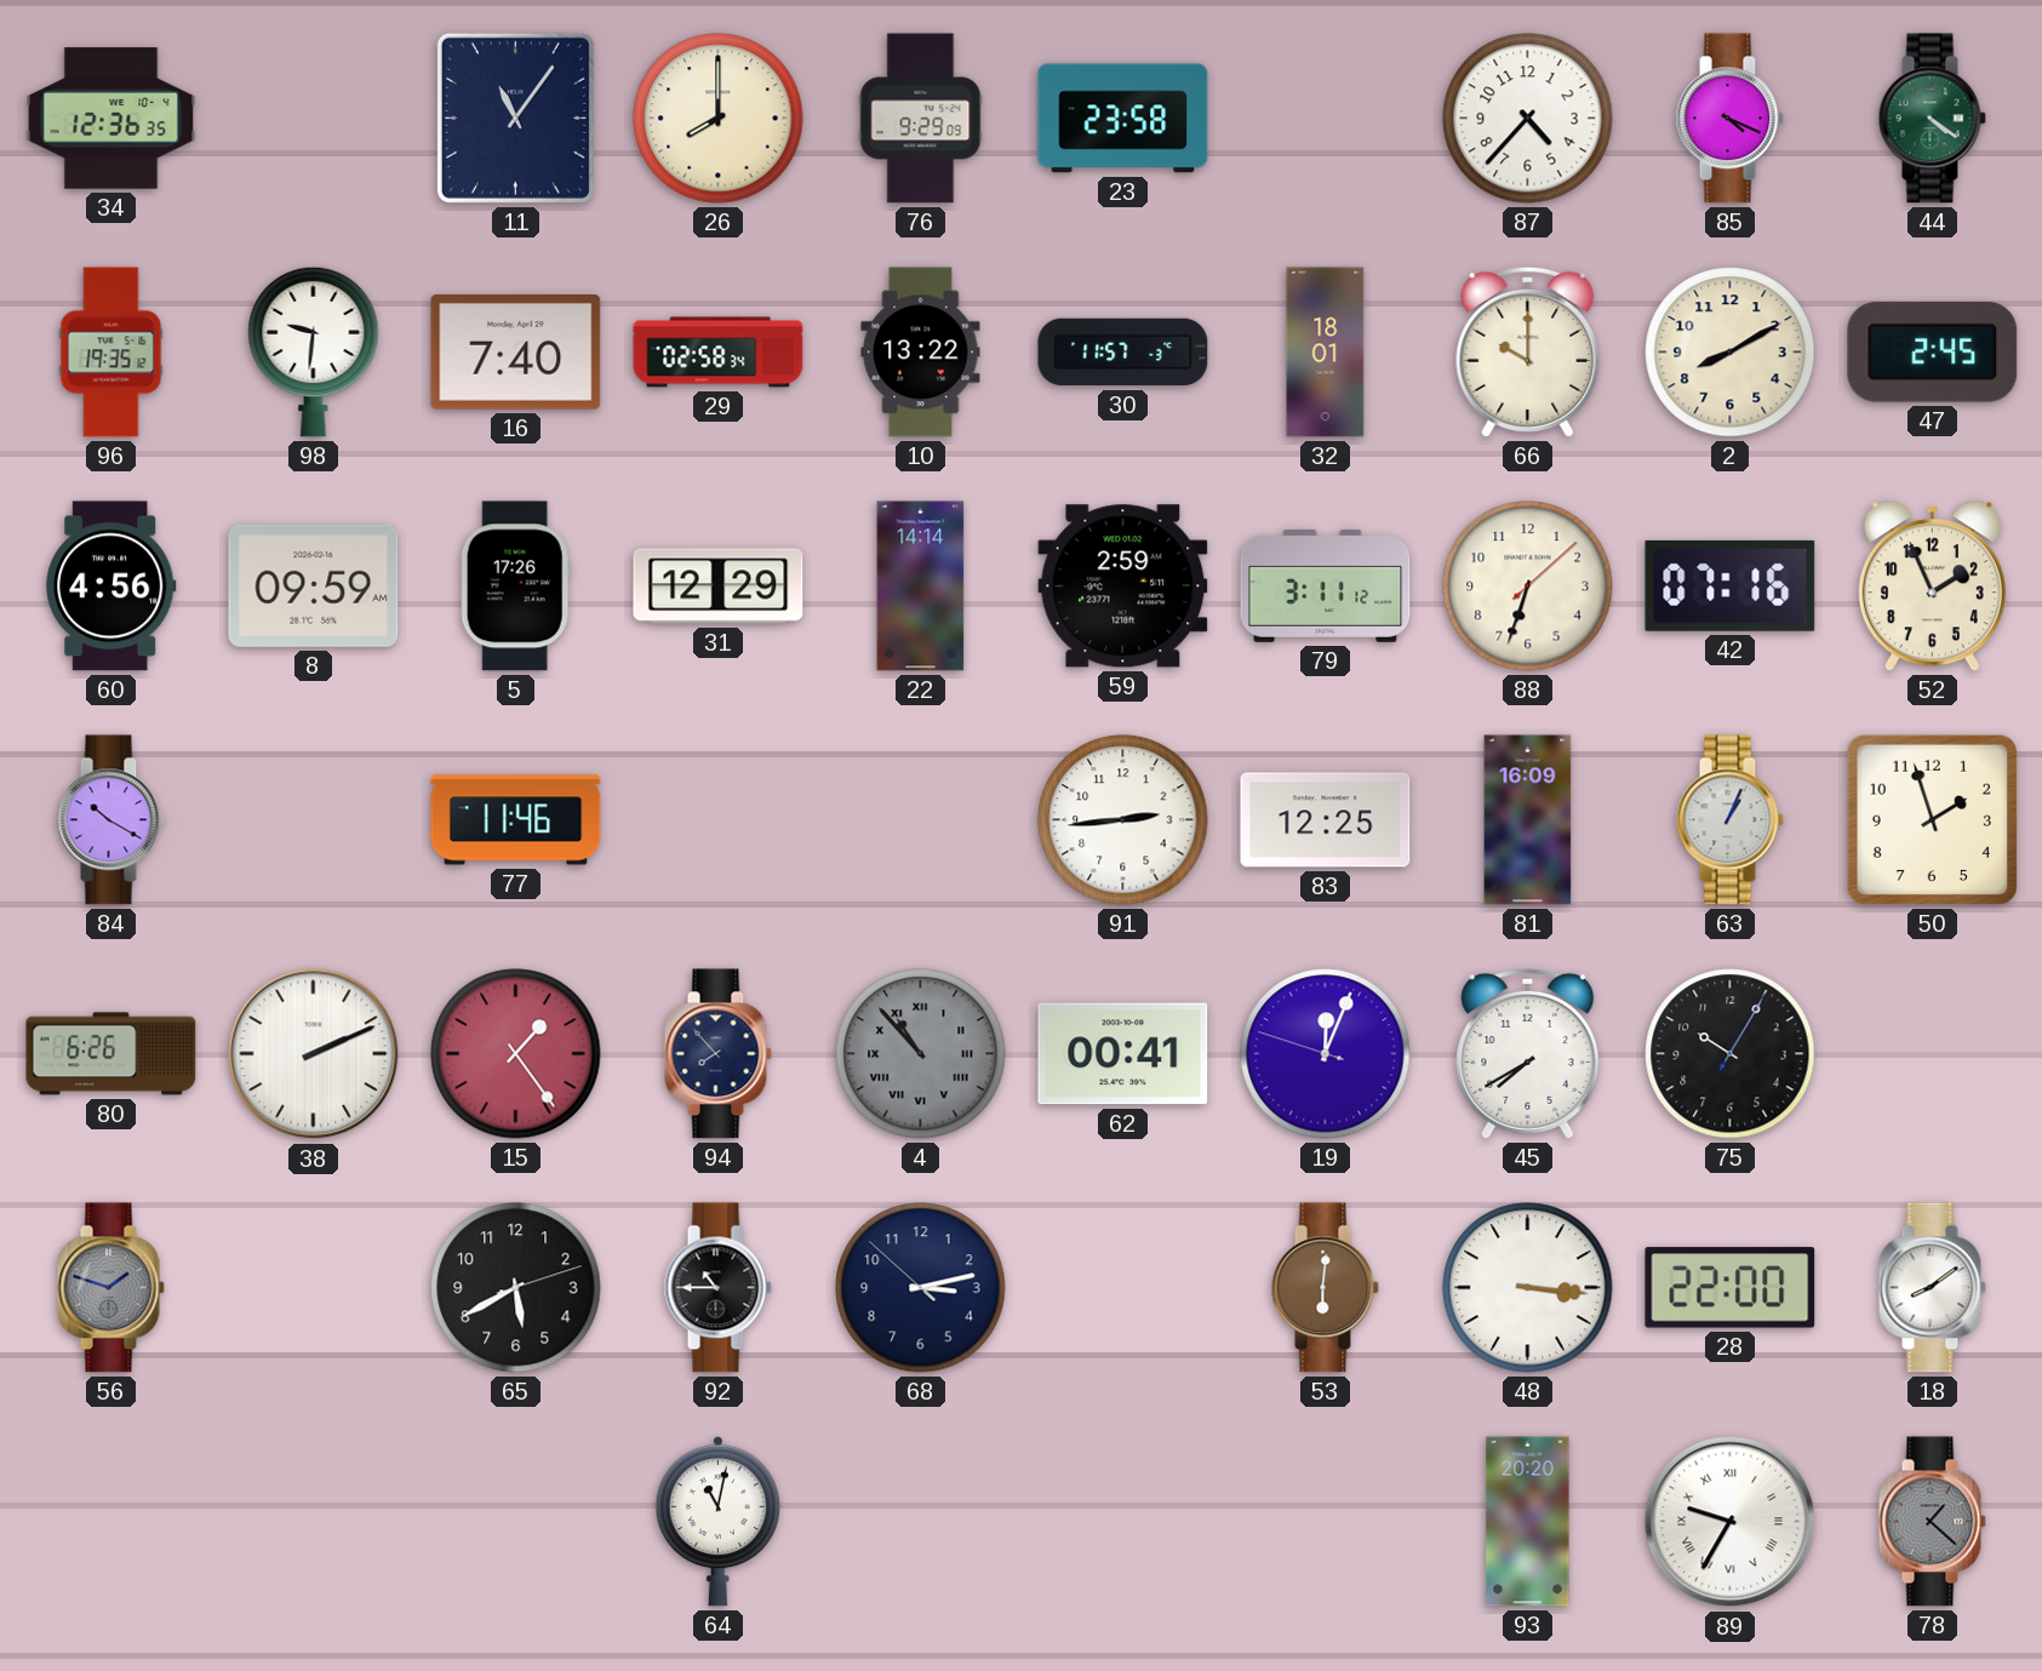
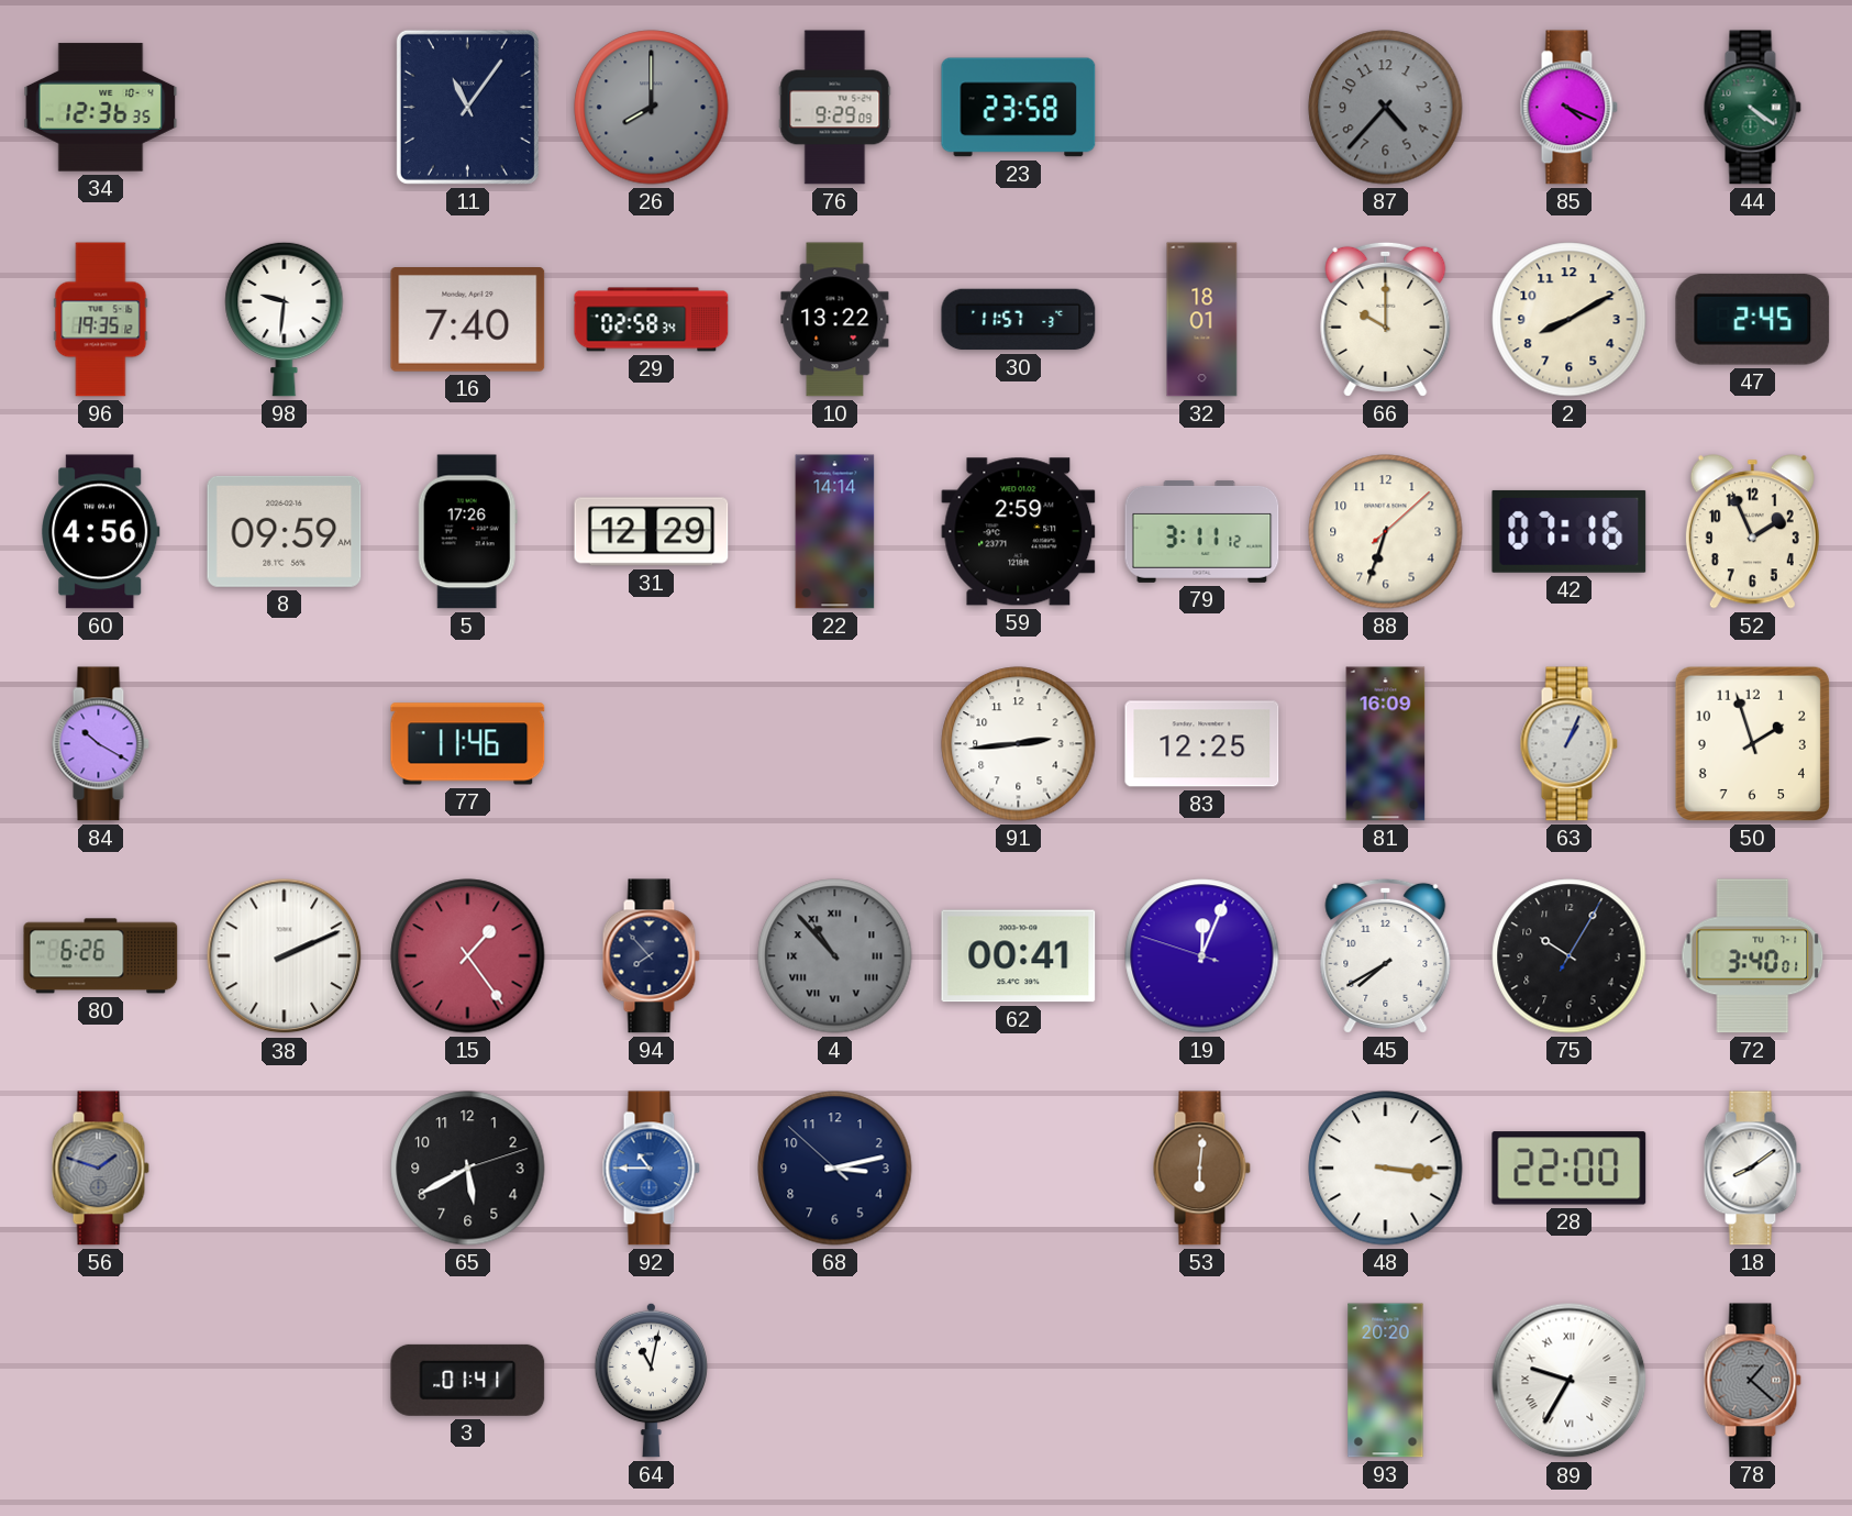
26 dial: cream -> grey (652, 108)
87 dial: white -> grey (1386, 108)
72: none -> 3:40 (1753, 956)
92 dial: black -> blue (651, 1169)
3: none -> 01:41 (468, 1380)
